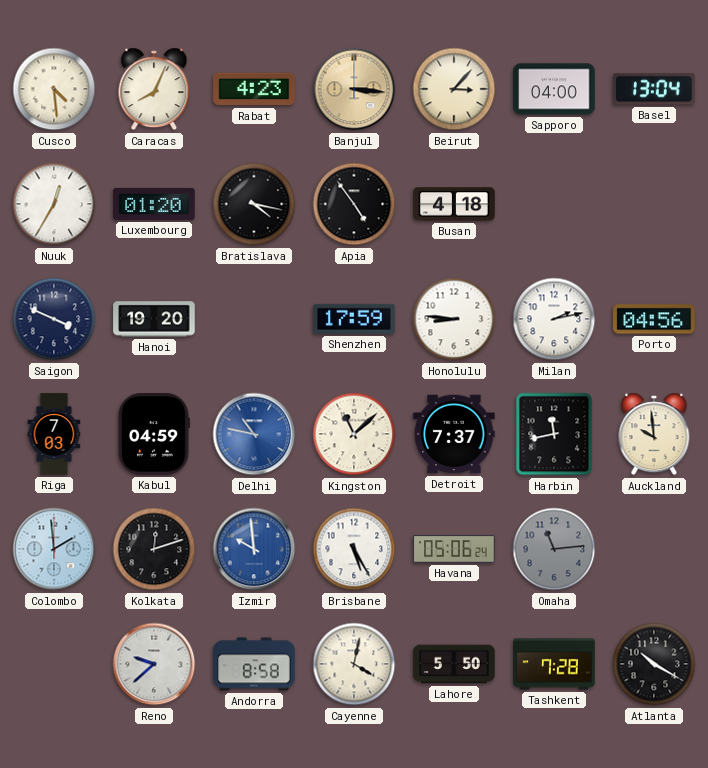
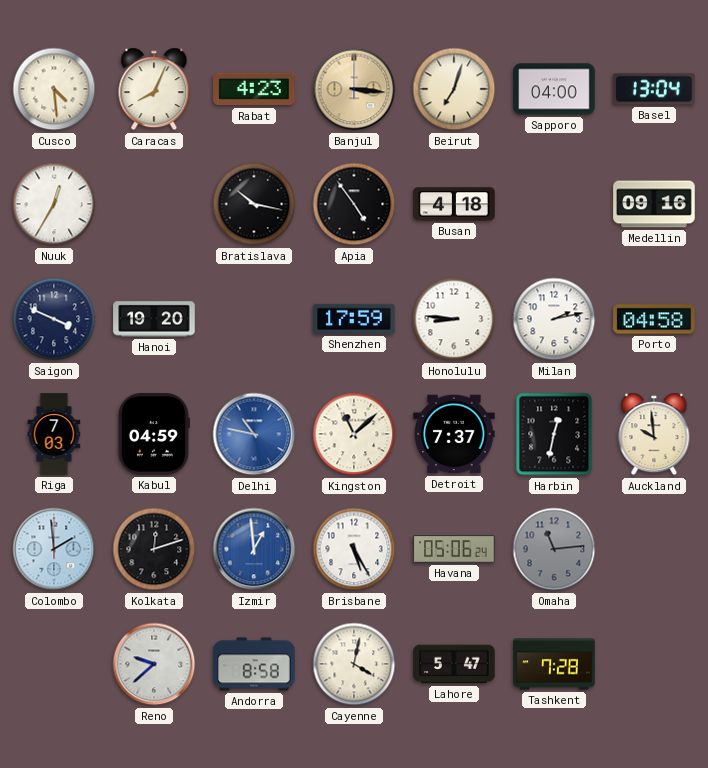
Beirut: 3:07 -> 7:03 (454, 89)
Luxembourg: 01:20 -> none (154, 204)
Bratislava: 4:17 -> 10:17 (254, 204)
Medellin: none -> 09:16 (654, 204)
Porto: 04:56 -> 04:58 (654, 319)
Harbin: 11:43 -> 12:32 (554, 434)
Izmir: 9:59 -> 12:59 (254, 549)
Lahore: 5:50 -> 5:47 (454, 664)
Atlanta: 10:20 -> none (654, 664)
